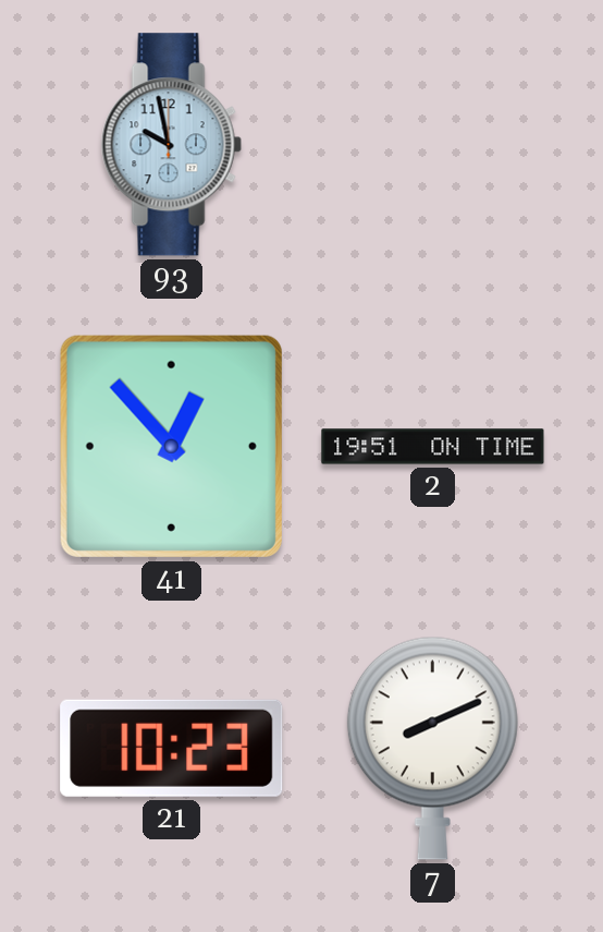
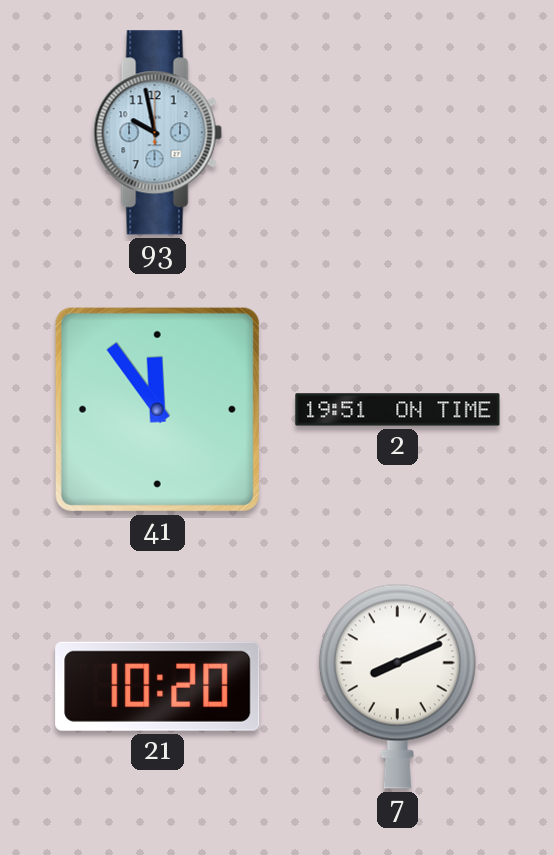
41: 12:53 -> 11:54 (157, 409)
21: 10:23 -> 10:20 (158, 686)
